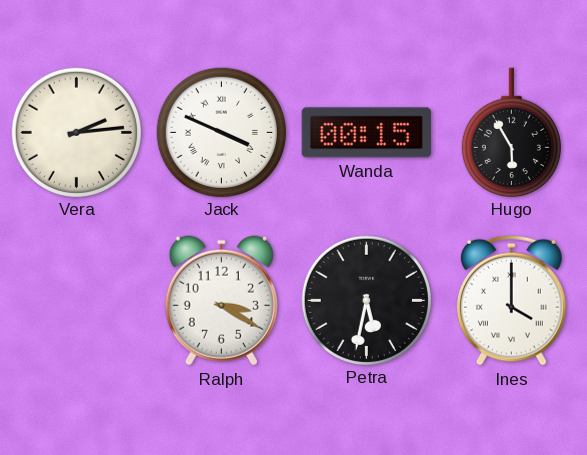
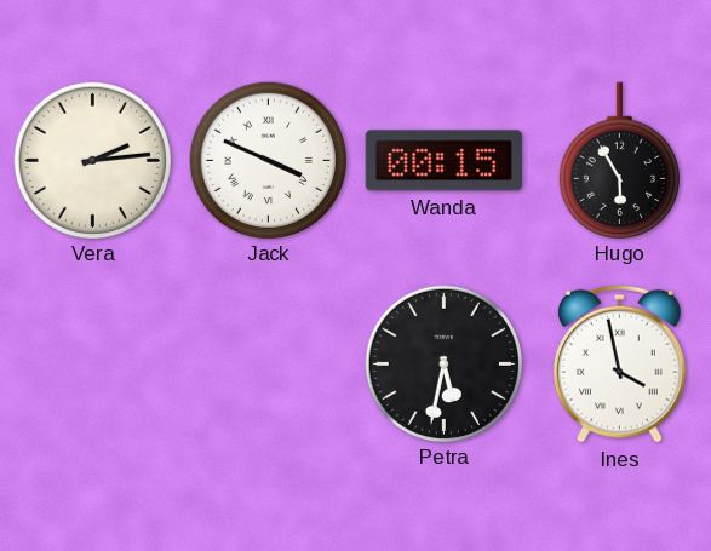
Ralph: 3:20 -> none (221, 301)
Ines: 4:00 -> 3:58 (620, 363)
